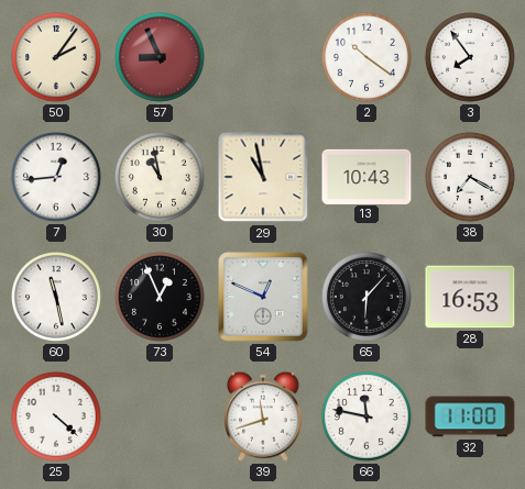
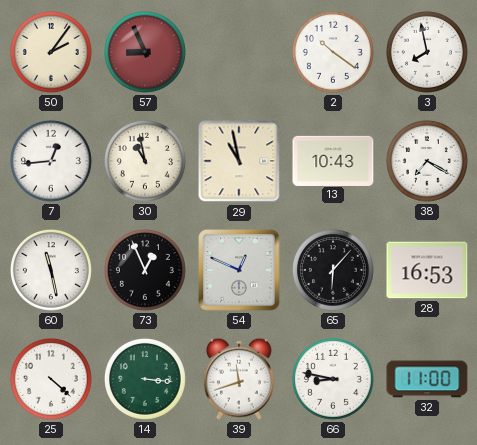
3: 7:54 -> 7:58 (427, 52)
14: none -> 3:16 (145, 379)
66: 11:47 -> 8:47 (333, 379)
